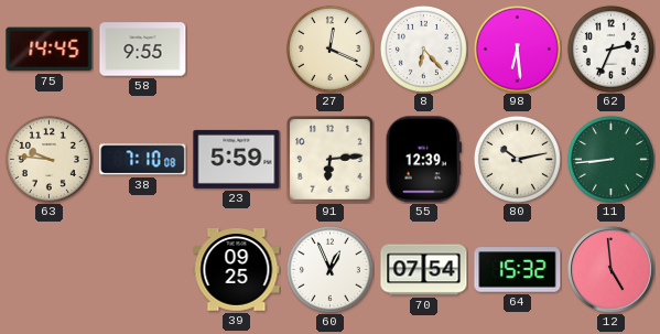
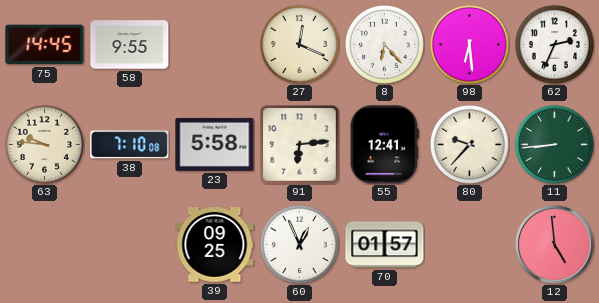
23: 5:59 -> 5:58 (215, 144)
55: 12:39 -> 12:41 (384, 145)
80: 10:13 -> 9:37 (469, 144)
70: 07:54 -> 01:57 (385, 245)
64: 15:32 -> none (518, 270)
